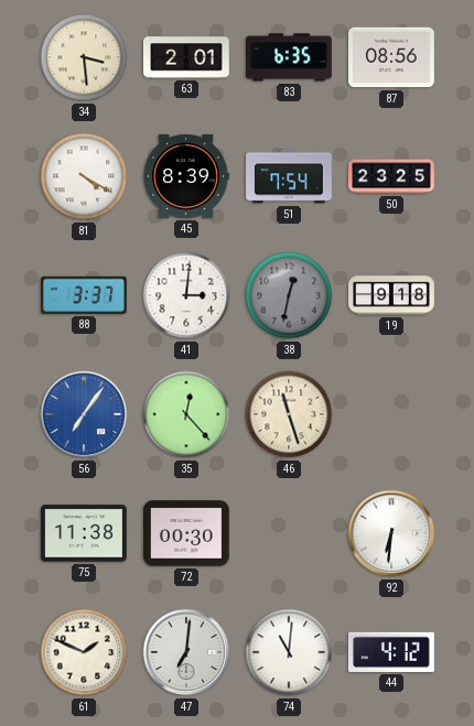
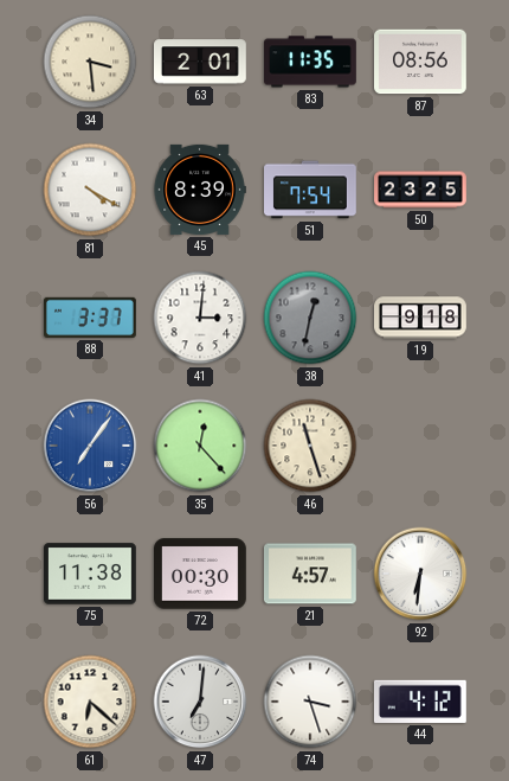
83: 6:35 -> 11:35 (311, 62)
21: none -> 4:57 (311, 574)
61: 1:49 -> 6:22 (90, 702)
74: 11:01 -> 3:27 (310, 702)
